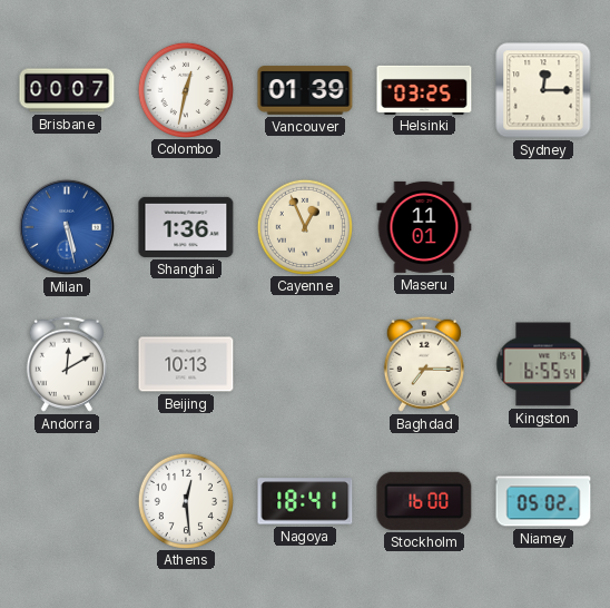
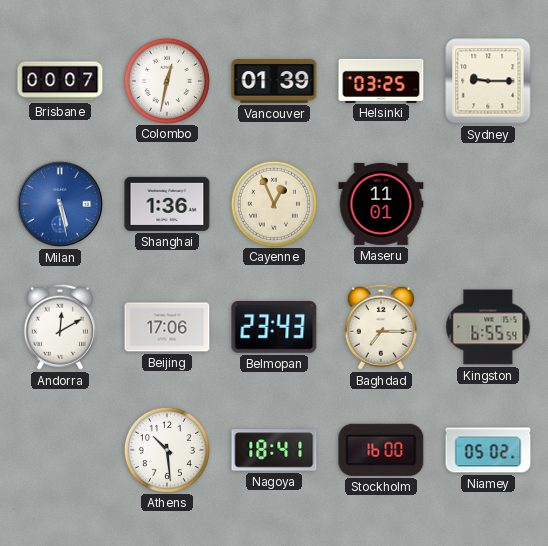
Sydney: 12:15 -> 9:15 (488, 81)
Beijing: 10:13 -> 17:06 (167, 327)
Belmopan: none -> 23:43 (274, 328)
Athens: 12:29 -> 10:29 (166, 449)
